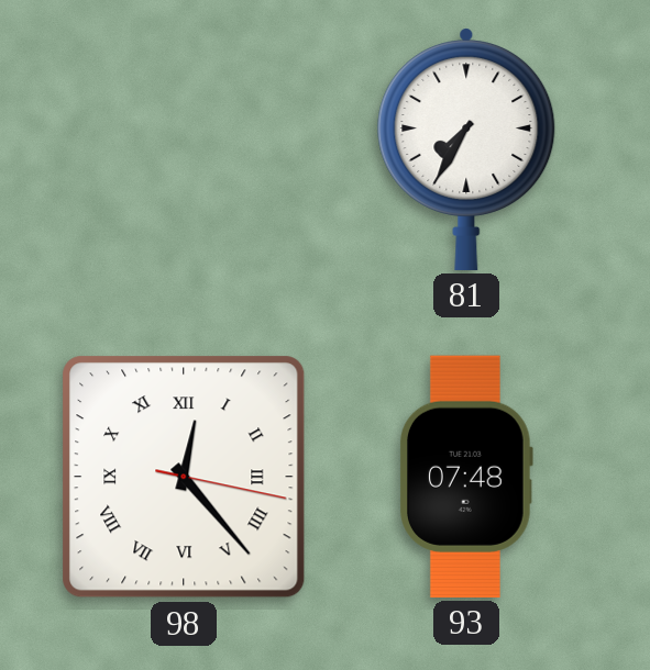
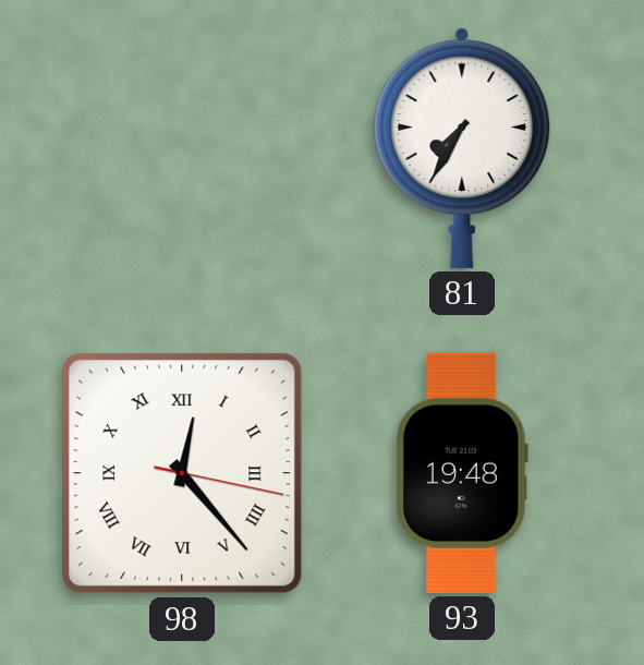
93: 07:48 -> 19:48 (462, 473)
